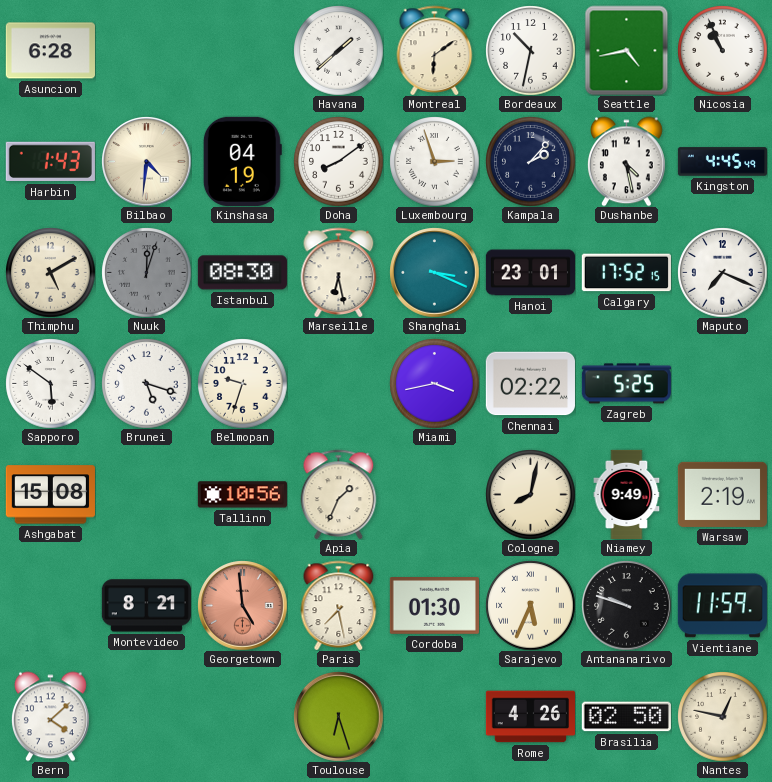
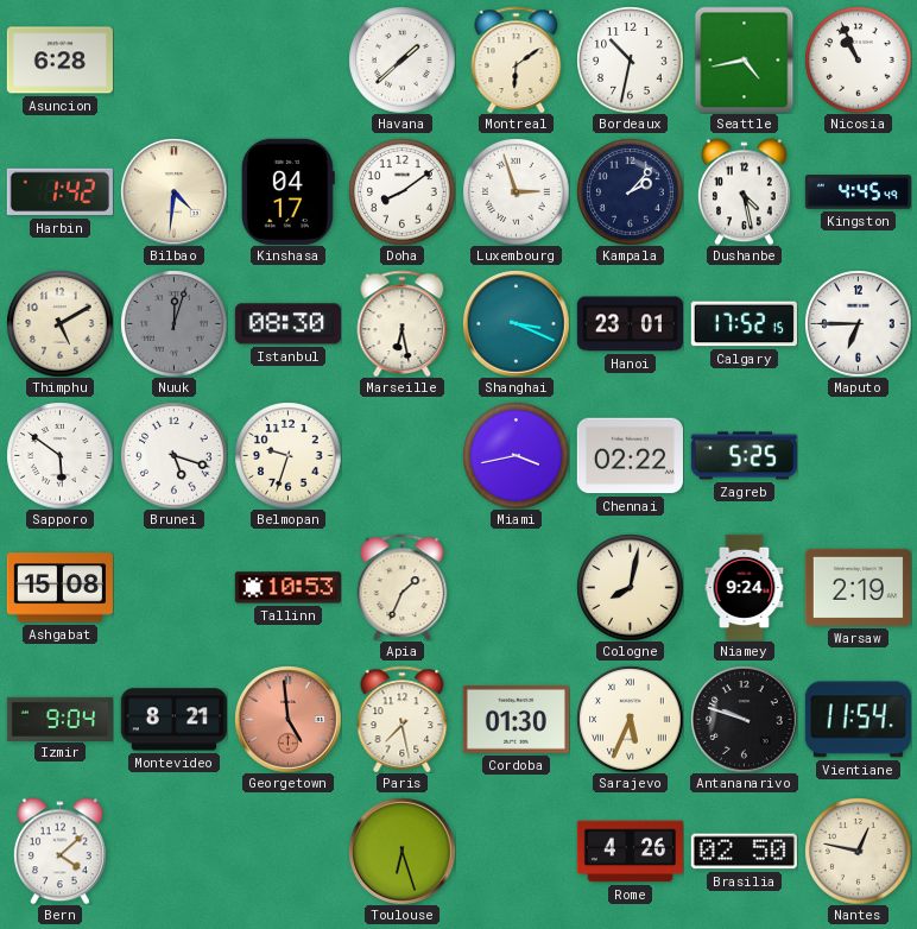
Harbin: 1:43 -> 1:42 (59, 192)
Kinshasa: 04:19 -> 04:17 (287, 191)
Maputo: 7:19 -> 6:45 (858, 323)
Tallinn: 10:56 -> 10:53 (287, 588)
Niamey: 9:49 -> 9:24 (745, 587)
Izmir: none -> 9:04 (59, 719)
Vientiane: 11:59 -> 11:54 (858, 720)
